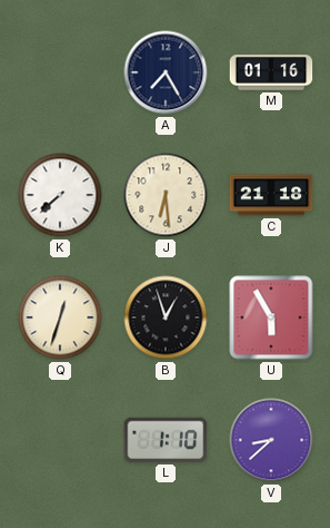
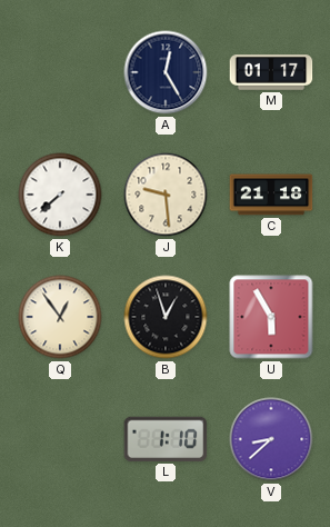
A: 7:25 -> 12:25 (166, 72)
M: 01:16 -> 01:17 (271, 72)
J: 6:29 -> 9:29 (166, 195)
Q: 12:33 -> 12:54 (60, 317)
